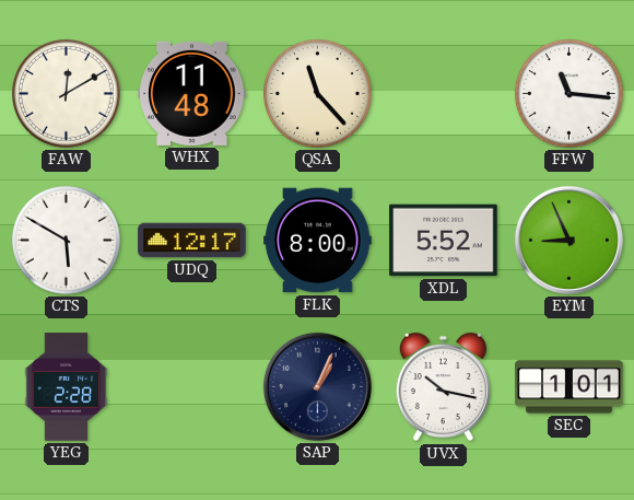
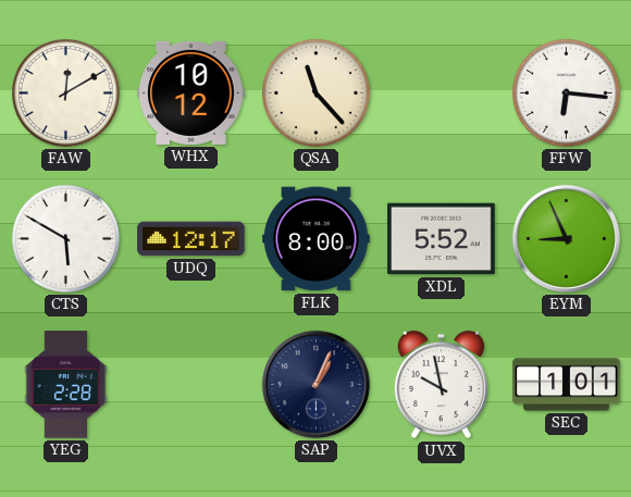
WHX: 11:48 -> 10:12 (191, 92)
FFW: 11:16 -> 6:16 (567, 94)
UVX: 10:17 -> 9:58 (441, 385)
